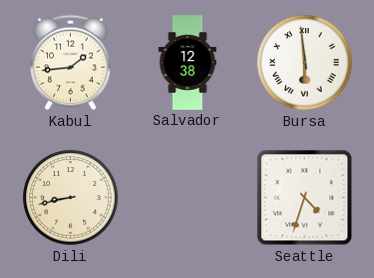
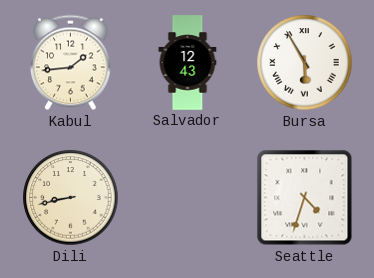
Salvador: 12:38 -> 12:43 (188, 63)
Bursa: 5:59 -> 5:55 (305, 63)
